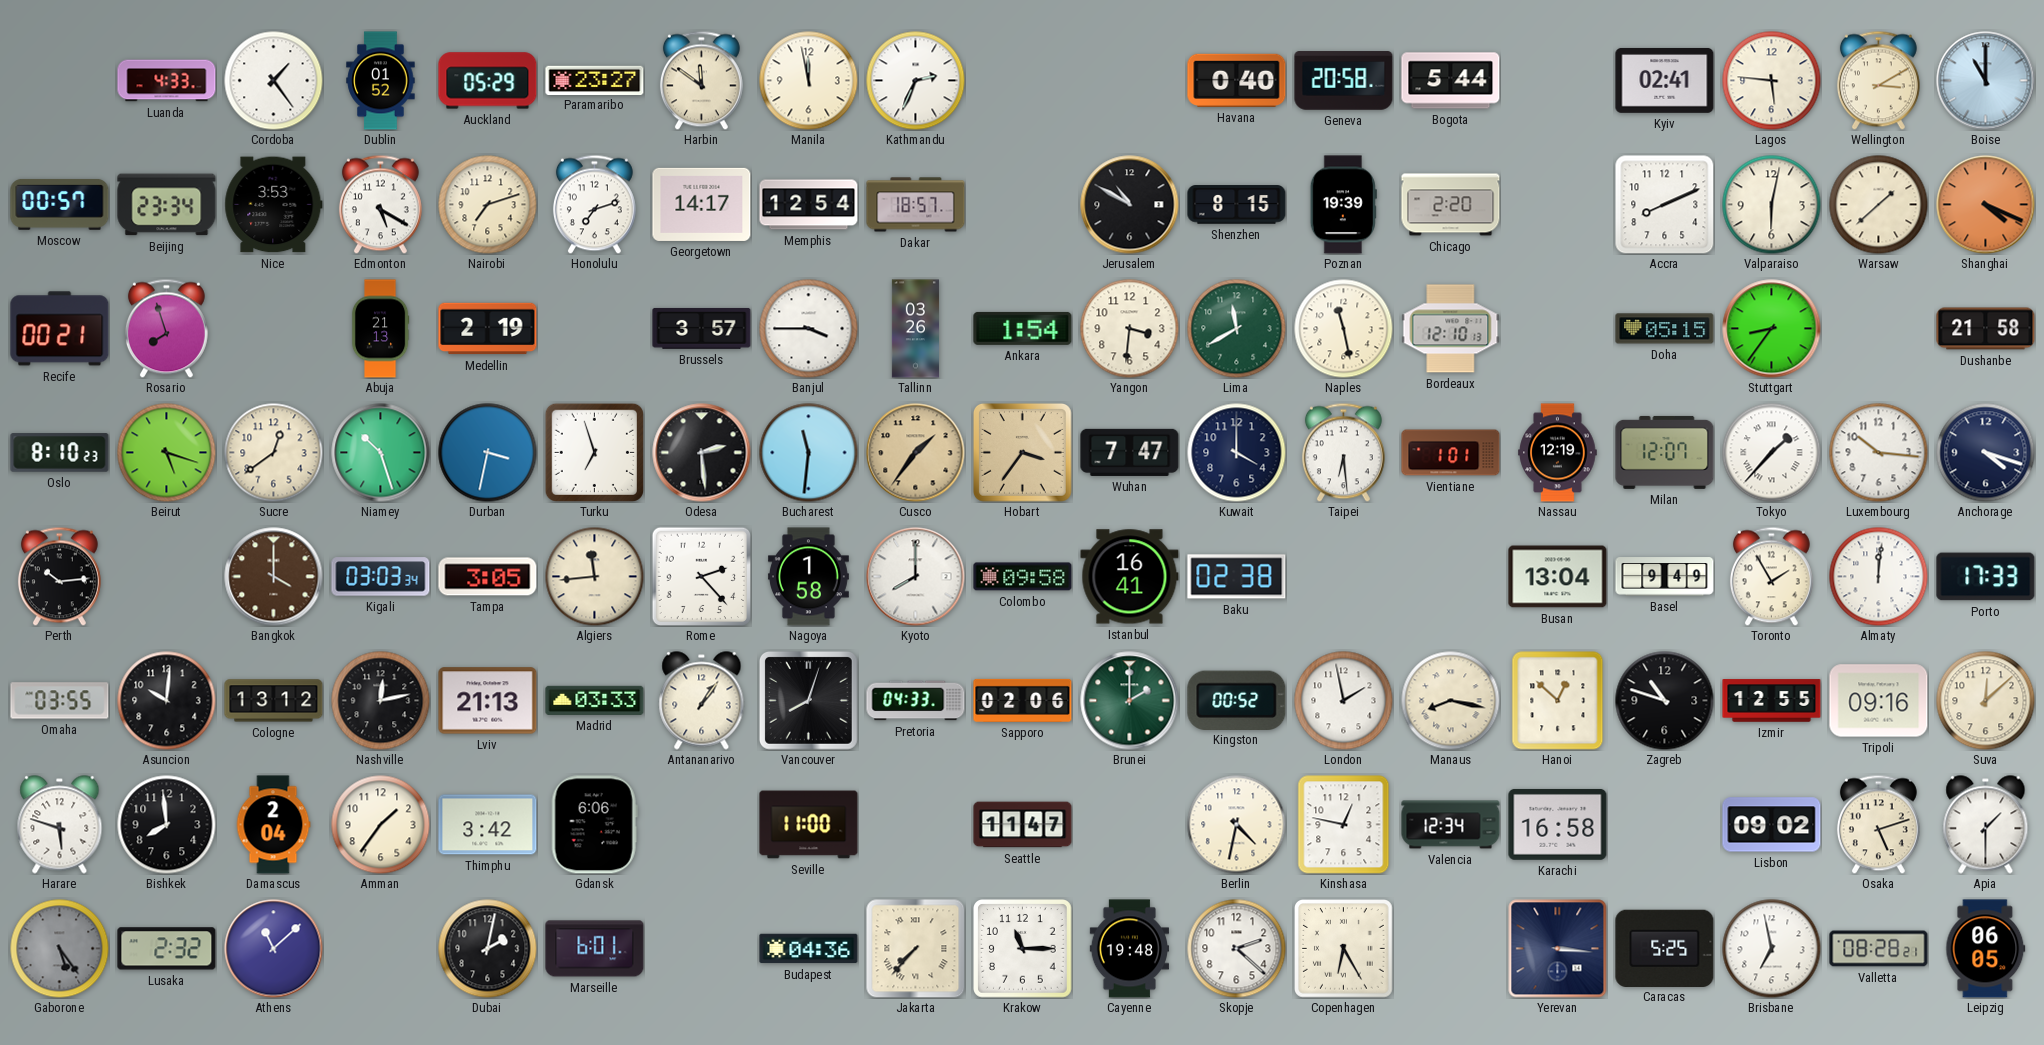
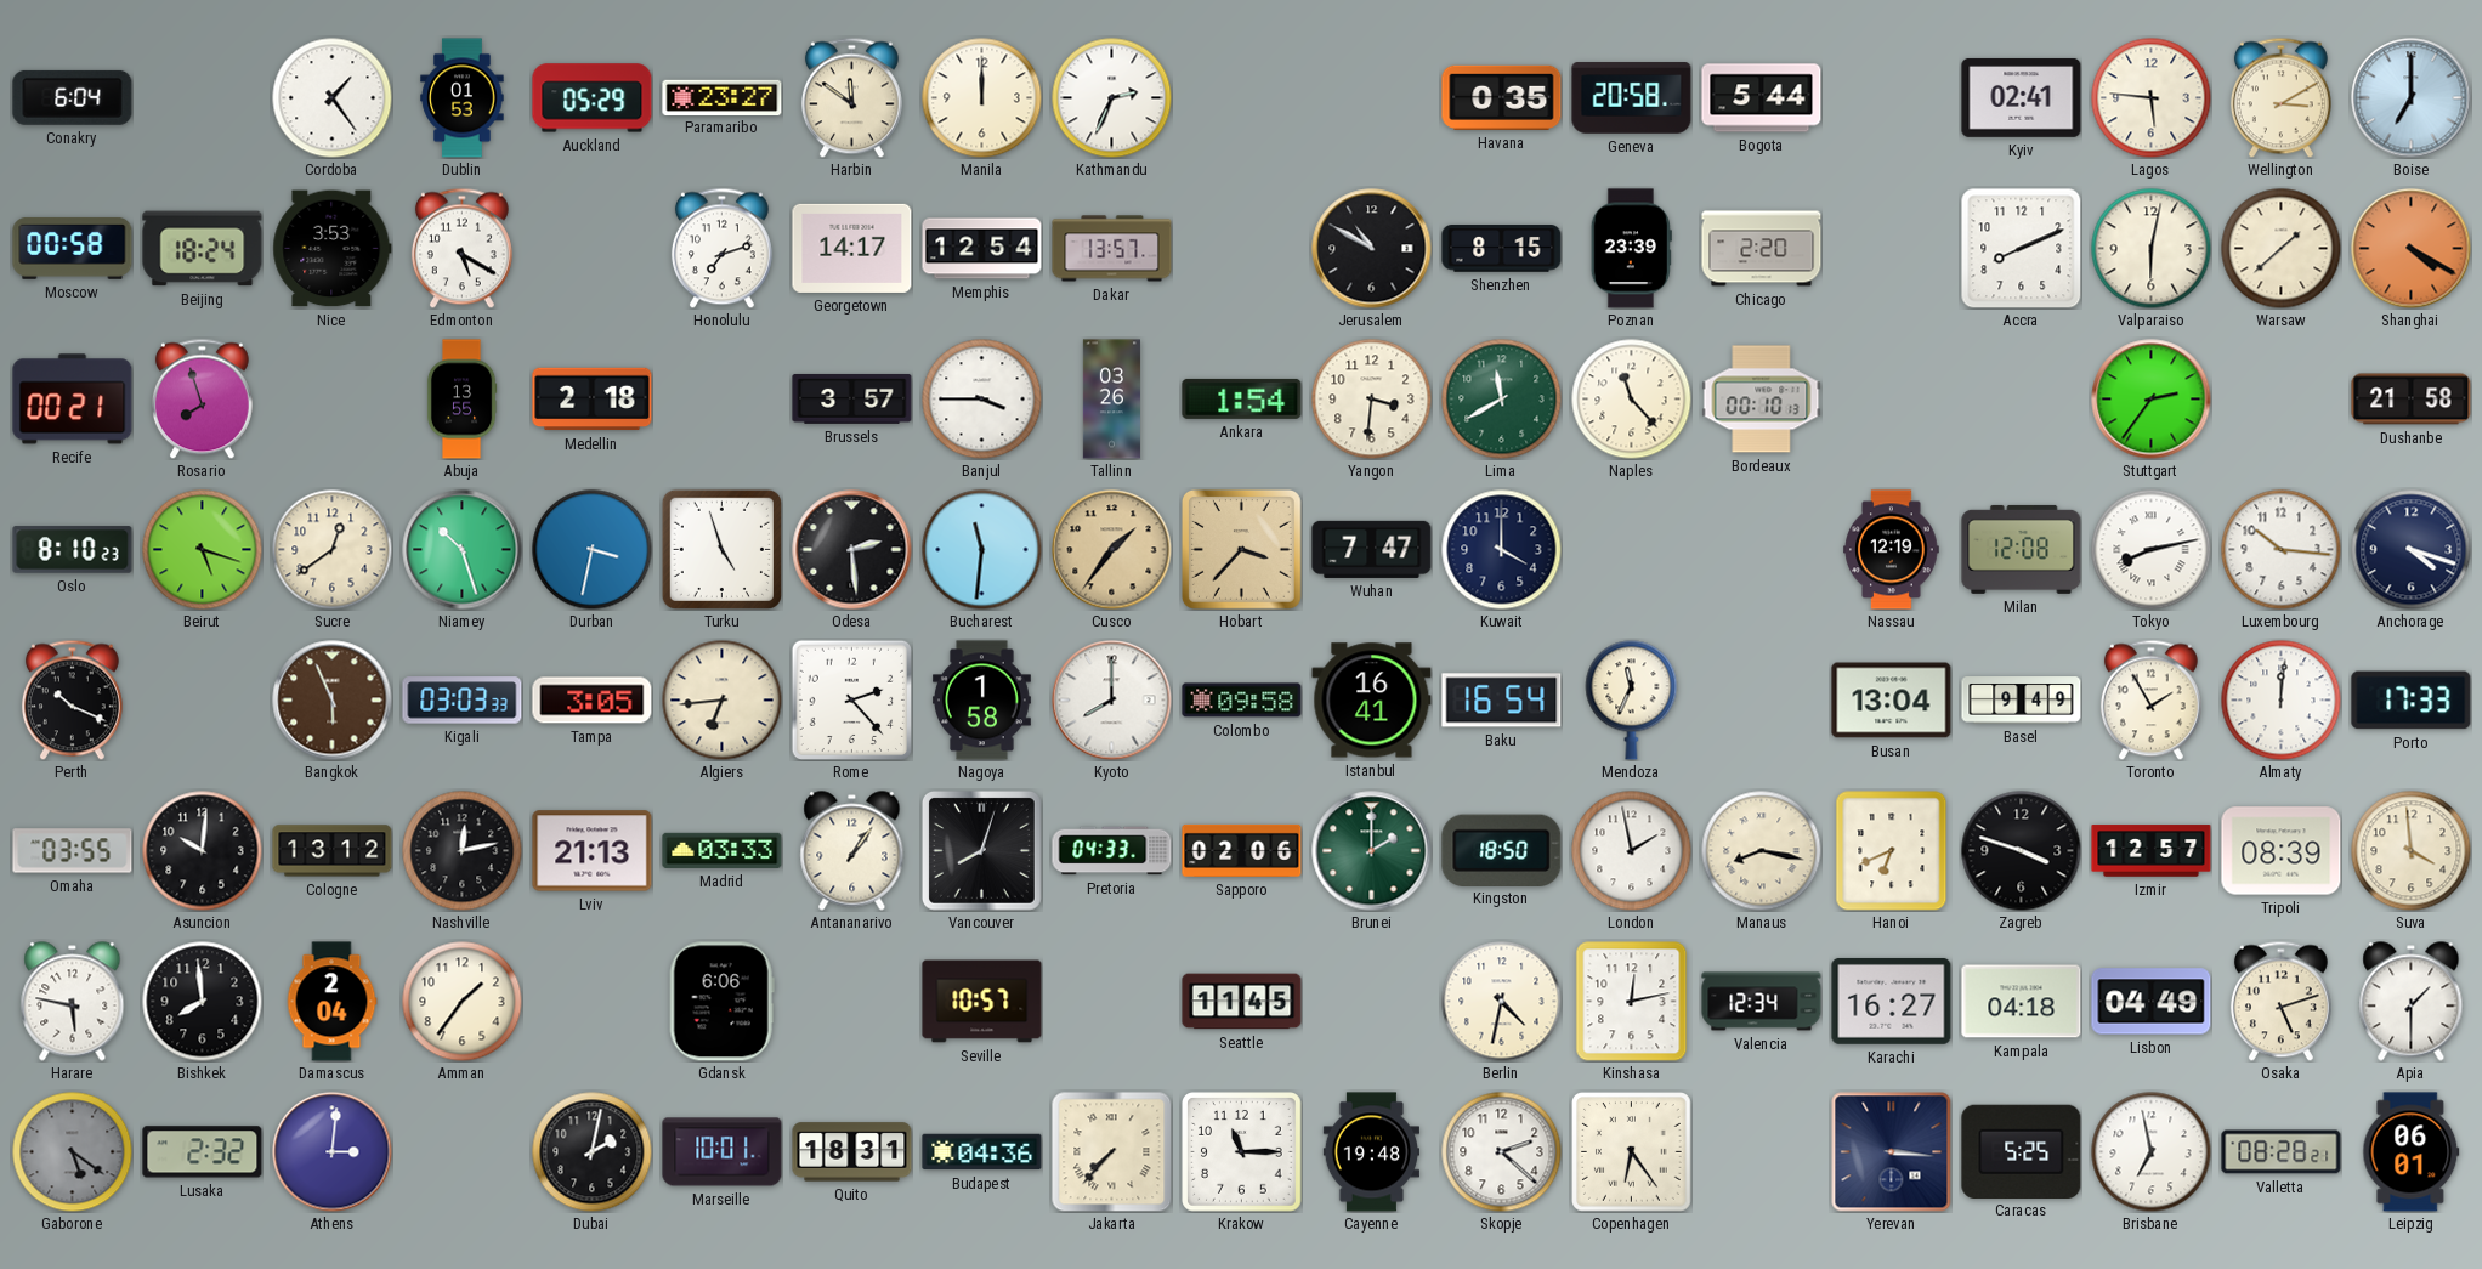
Conakry: none -> 6:04 (73, 97)
Luanda: 4:33 -> none (167, 81)
Dublin: 01:52 -> 01:53 (463, 98)
Manila: 11:58 -> 12:00 (982, 98)
Havana: 0:40 -> 0:35 (1502, 97)
Boise: 11:00 -> 7:00 (2412, 98)
Moscow: 00:57 -> 00:58 (73, 248)
Beijing: 23:34 -> 18:24 (203, 249)
Nairobi: 7:12 -> none (488, 205)
Dakar: 18:57 -> 13:57 (1112, 249)
Poznan: 19:39 -> 23:39 (1631, 249)
Shanghai: 4:19 -> 4:20 (2412, 249)
Abuja: 21:13 -> 13:55 (461, 400)
Medellin: 2:19 -> 2:18 (593, 400)
Naples: 11:28 -> 11:23 (1632, 400)
Bordeaux: 12:10 -> 00:10 (1762, 400)
Doha: 05:15 -> none (1665, 329)
Stuttgart: 8:36 -> 2:36 (2152, 400)
Turku: 6:57 -> 4:57 (721, 549)
Hobart: 3:36 -> 3:37 (1241, 549)
Taipei: 6:29 -> none (1343, 452)
Vientiane: 1:01 -> none (1451, 453)
Milan: 12:07 -> 12:08 (2022, 549)
Tokyo: 1:37 -> 8:13 (2152, 550)
Perth: 10:14 -> 10:19 (72, 699)
Bangkok: 4:00 -> 5:56 (333, 701)
Kigali: 03:03:34 -> 03:03:33 (463, 701)
Algiers: 11:44 -> 6:44 (722, 701)
Baku: 02:38 -> 16:54 (1502, 701)
Mendoza: none -> 11:34 (1632, 701)
Kingston: 00:52 -> 18:50 (1502, 850)
Hanoi: 12:52 -> 6:41 (1892, 851)
Zagreb: 10:48 -> 3:48 (2022, 851)
Izmir: 12:55 -> 12:57 (2152, 851)
Tripoli: 09:16 -> 08:39 (2282, 851)
Suva: 12:08 -> 3:59 (2412, 851)
Harare: 5:48 -> 5:47 (73, 1002)
Thimphu: 3:42 -> none (488, 825)
Seville: 11:00 -> 10:57 (982, 1002)
Seattle: 11:47 -> 11:45 (1242, 1002)
Kinshasa: 12:47 -> 12:13 (1632, 1002)
Karachi: 16:58 -> 16:27 (1892, 1001)
Kampala: none -> 04:18 (2022, 1002)
Lisbon: 09:02 -> 04:49 (2152, 1002)
Gaborone: 5:24 -> 5:21 (73, 1152)
Athens: 11:08 -> 3:01 (333, 1152)
Marseille: 6:01 -> 10:01 (722, 1152)
Quito: none -> 18:31 (852, 1152)
Copenhagen: 6:25 -> 6:24 (1632, 1152)
Leipzig: 06:05 -> 06:01 (2412, 1152)
